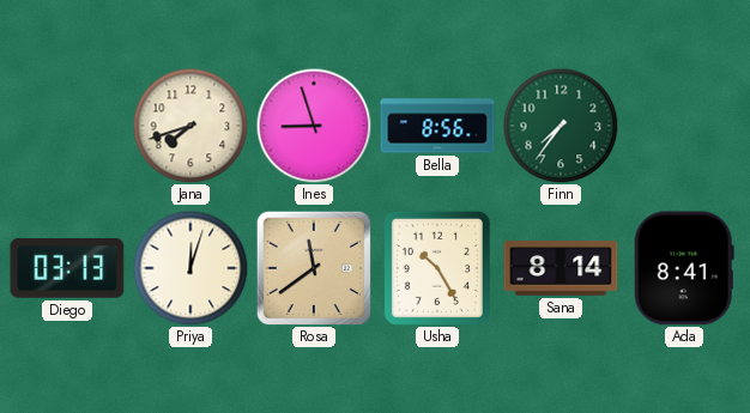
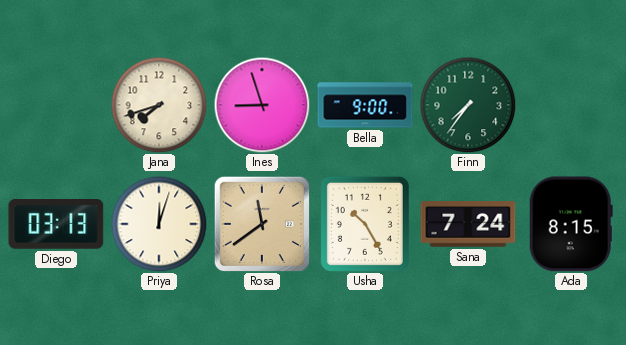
Bella: 8:56 -> 9:00 (365, 105)
Sana: 8:14 -> 7:24 (468, 224)
Ada: 8:41 -> 8:15 (571, 224)
